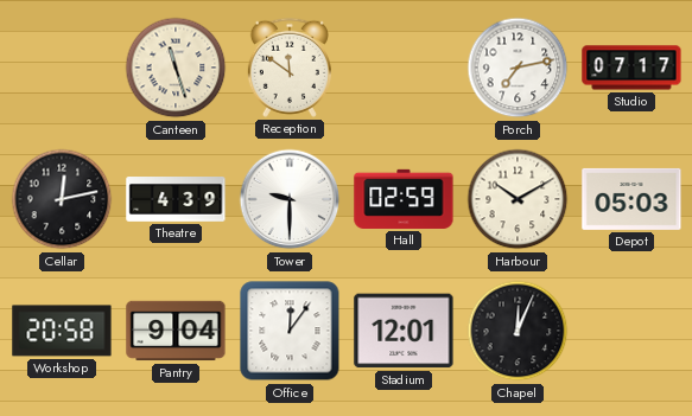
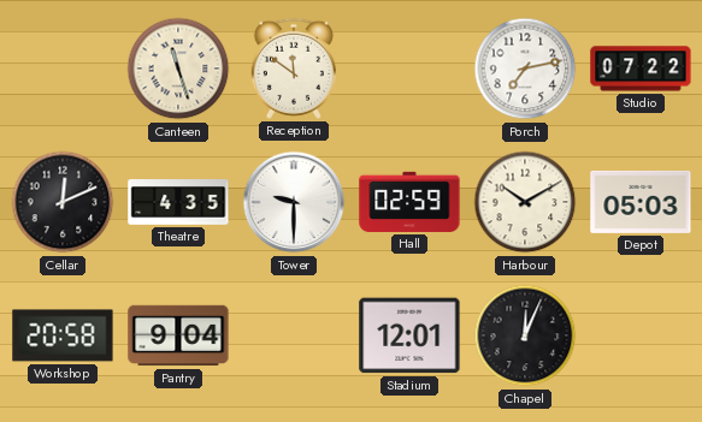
Studio: 07:17 -> 07:22 (641, 69)
Cellar: 12:13 -> 12:11 (63, 202)
Theatre: 4:39 -> 4:35 (178, 203)
Office: 12:06 -> none (290, 331)
